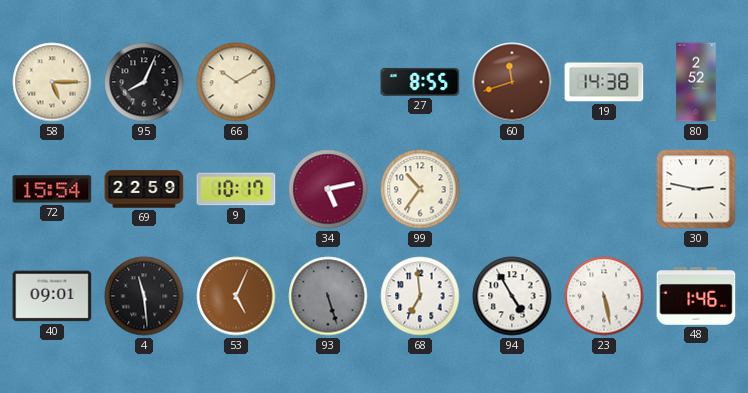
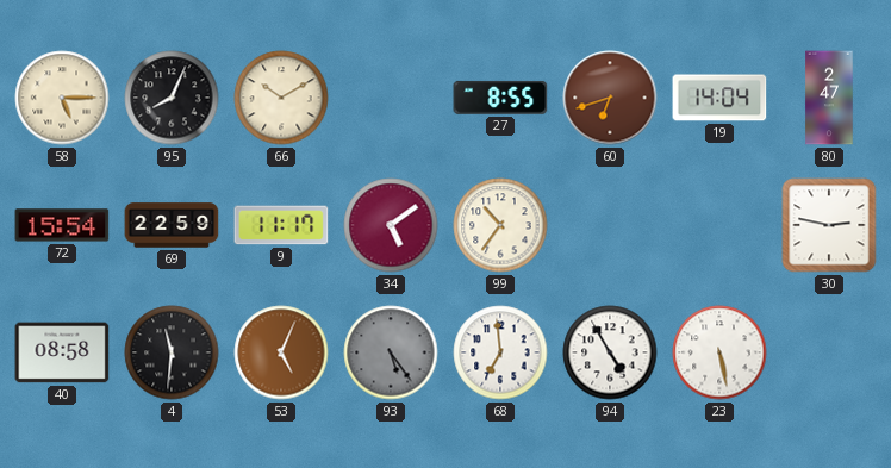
60: 11:42 -> 6:42 (610, 98)
19: 14:38 -> 14:04 (719, 98)
80: 2:52 -> 2:47 (829, 98)
9: 10:17 -> 11:17 (281, 225)
34: 5:13 -> 5:09 (391, 225)
40: 09:01 -> 08:58 (62, 352)
4: 11:29 -> 11:31 (172, 352)
93: 5:27 -> 5:24 (391, 352)
48: 1:46 -> none (696, 296)
